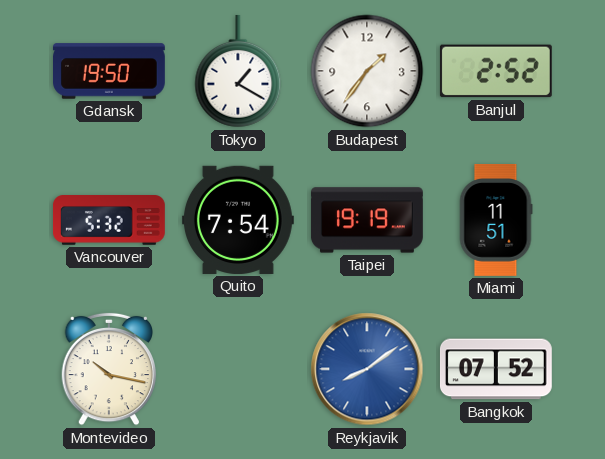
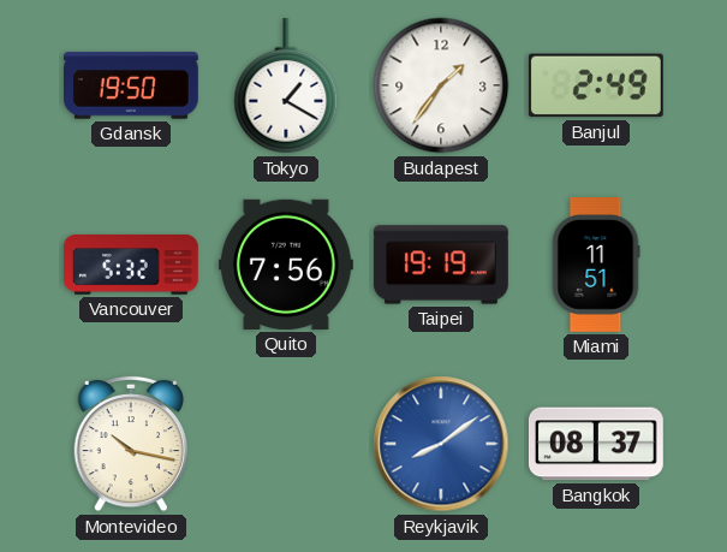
Banjul: 2:52 -> 2:49 (596, 85)
Quito: 7:54 -> 7:56 (286, 265)
Bangkok: 07:52 -> 08:37 (596, 444)
